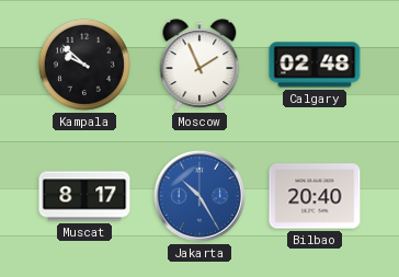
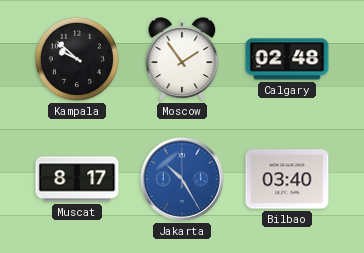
Moscow: 1:56 -> 1:54 (182, 59)
Bilbao: 20:40 -> 03:40 (287, 179)
